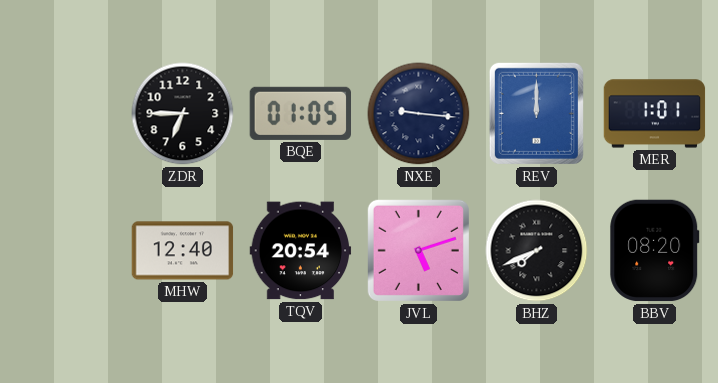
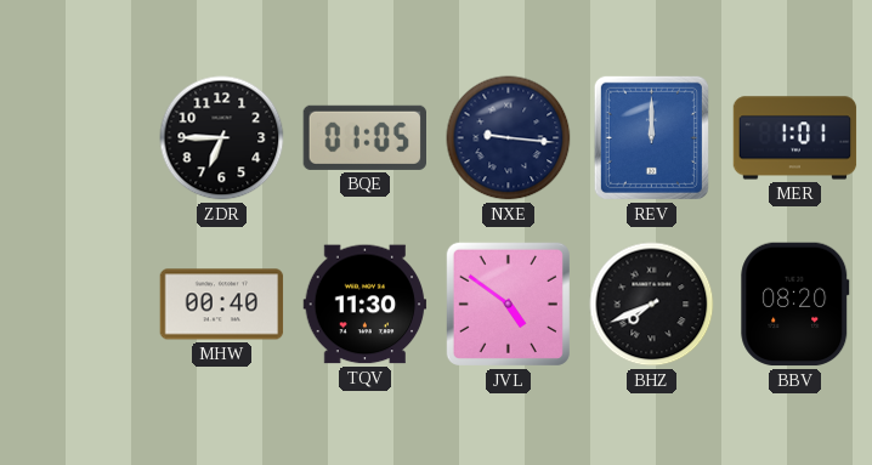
MHW: 12:40 -> 00:40 (222, 305)
TQV: 20:54 -> 11:30 (366, 305)
JVL: 5:12 -> 4:51 (508, 304)
